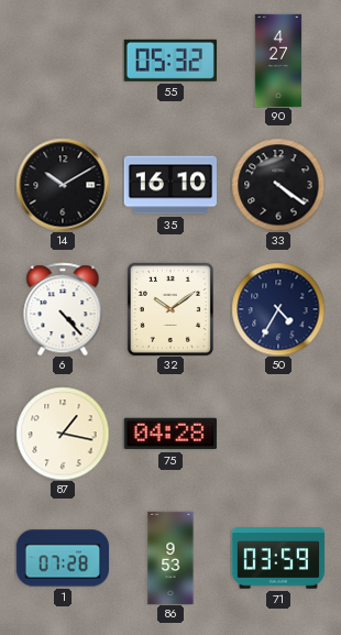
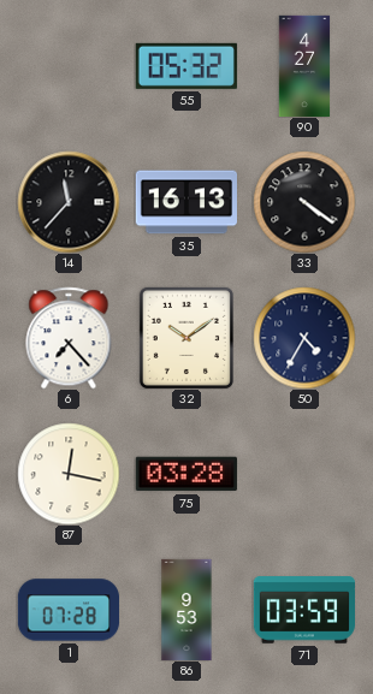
14: 10:10 -> 11:37 (69, 202)
35: 16:10 -> 16:13 (185, 202)
6: 4:23 -> 7:23 (69, 338)
87: 1:17 -> 12:17 (69, 474)
75: 04:28 -> 03:28 (186, 474)
